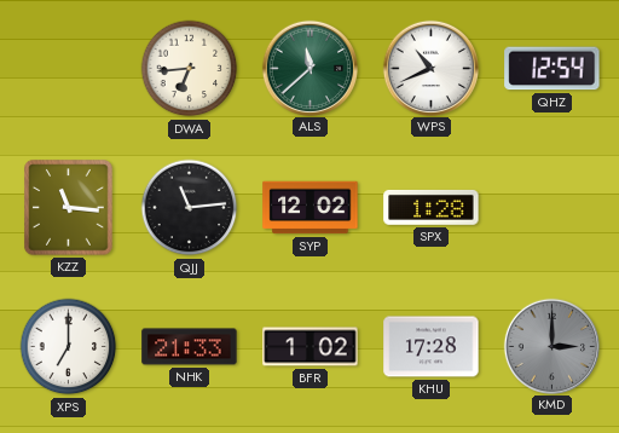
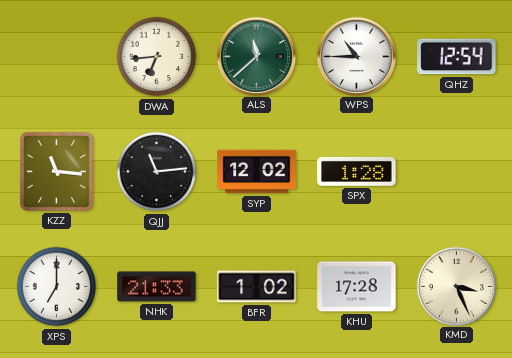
WPS: 10:41 -> 10:45 (356, 56)
KMD: 3:00 -> 3:26 (456, 286)
KMD dial: grey -> cream (456, 286)
